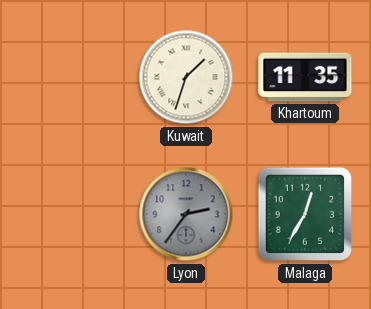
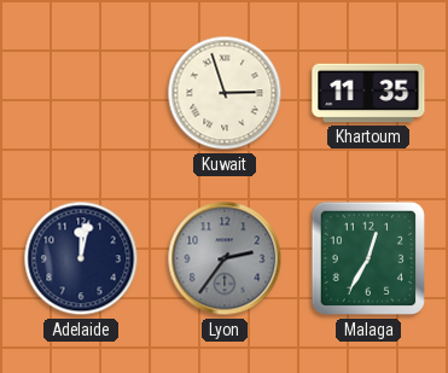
Kuwait: 1:33 -> 2:57 (225, 93)
Adelaide: none -> 12:02 (81, 258)
